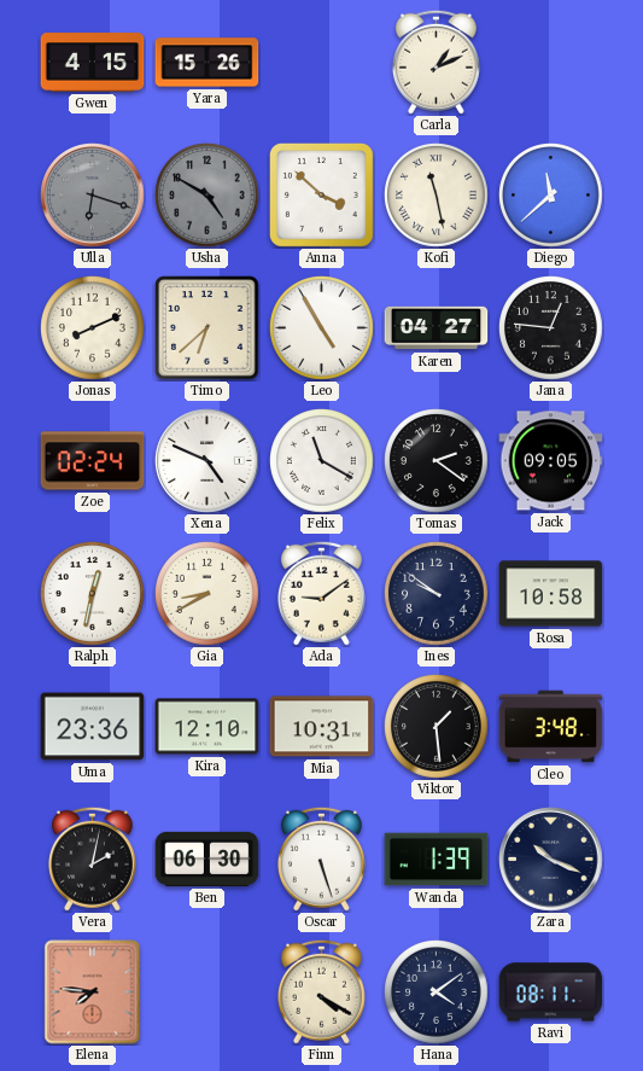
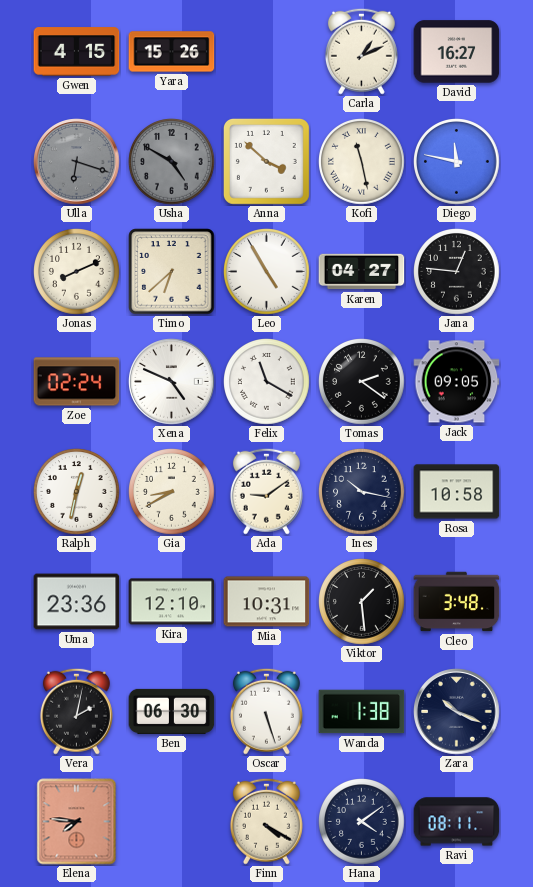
David: none -> 16:27 (457, 52)
Diego: 11:38 -> 11:47 (457, 162)
Ines: 9:51 -> 10:17 (362, 492)
Wanda: 1:39 -> 1:38 (362, 712)
